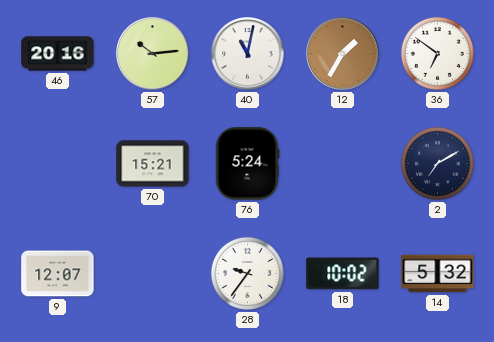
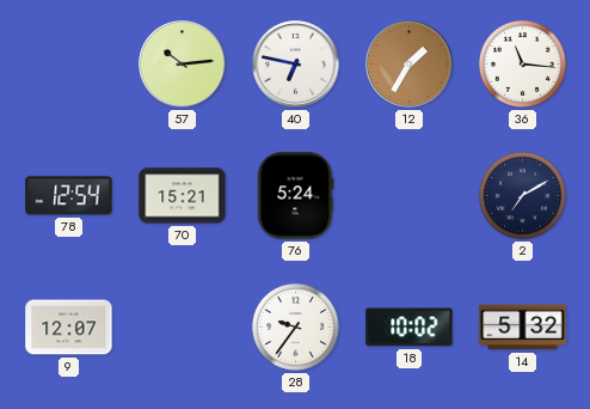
46: 20:16 -> none (58, 54)
40: 11:02 -> 6:47 (296, 65)
36: 6:51 -> 11:16 (522, 63)
78: none -> 12:54 (69, 196)
